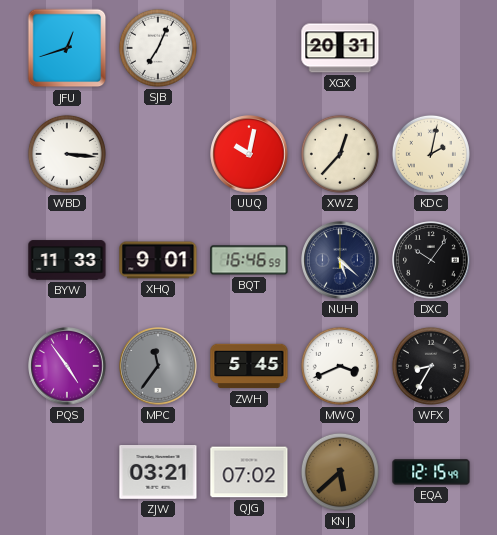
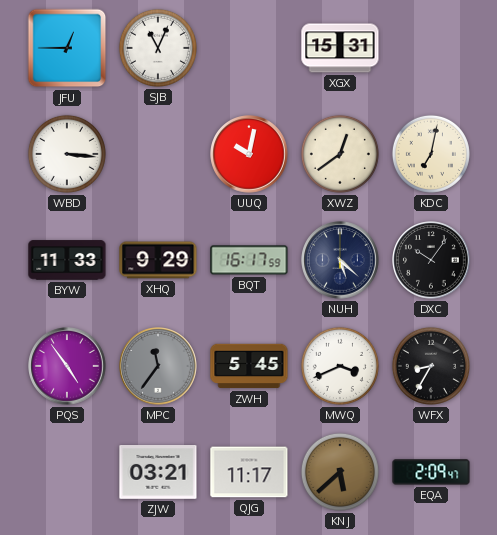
JFU: 12:42 -> 12:45 (67, 48)
SJB: 7:04 -> 11:04 (158, 48)
XGX: 20:31 -> 15:31 (340, 48)
XWZ: 12:37 -> 12:39 (340, 154)
KDC: 2:02 -> 7:02 (431, 154)
XHQ: 9:01 -> 9:29 (158, 260)
BQT: 16:46 -> 16:17 (249, 260)
QJG: 07:02 -> 11:17 (249, 472)
EQA: 12:15 -> 2:09 (431, 472)
